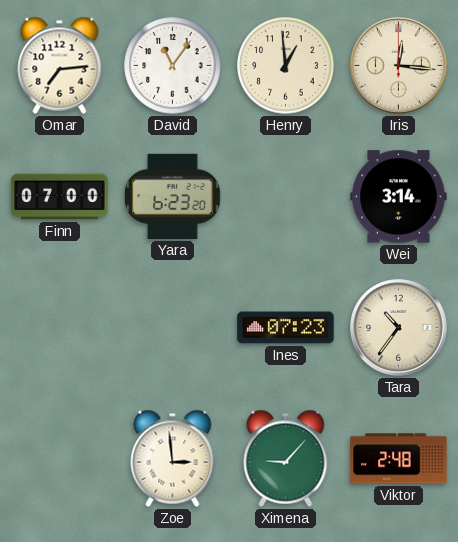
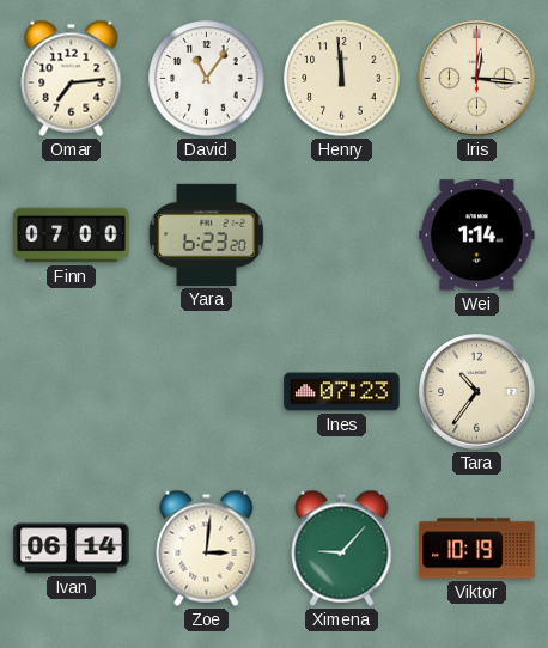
Henry: 12:59 -> 11:59 (342, 79)
Wei: 3:14 -> 1:14 (477, 236)
Ivan: none -> 06:14 (72, 549)
Zoe: 2:59 -> 3:01 (207, 548)
Viktor: 2:48 -> 10:19 (477, 549)
